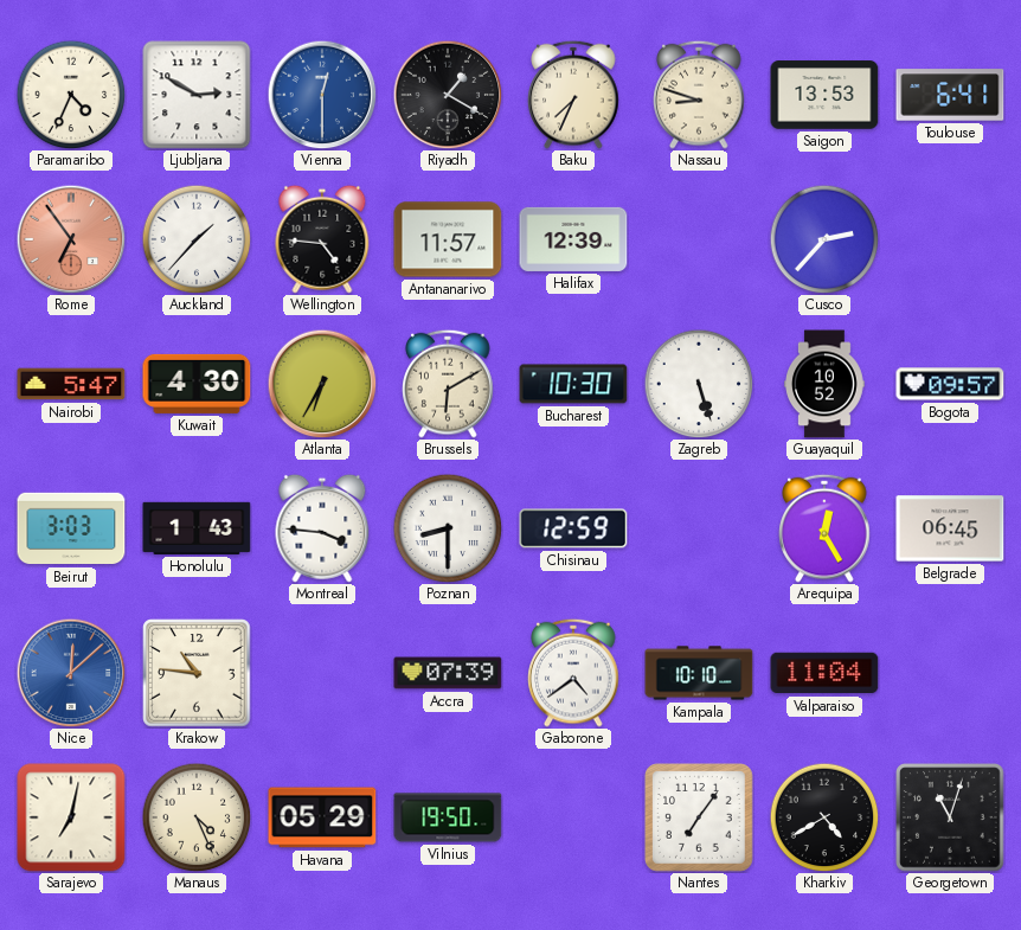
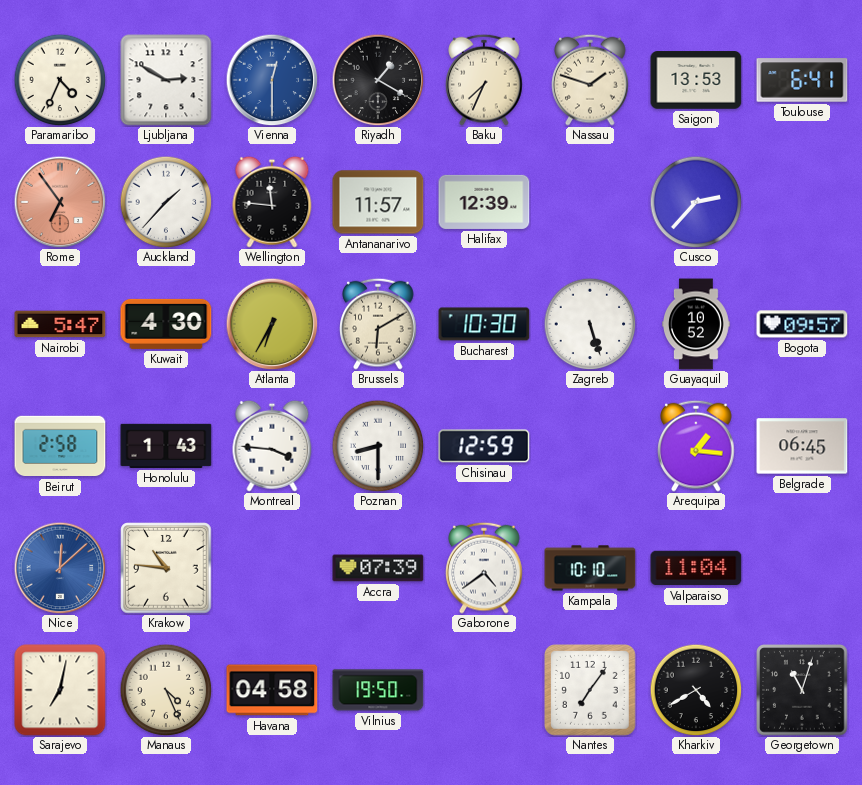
Nassau: 8:48 -> 1:48 (590, 80)
Wellington: 4:46 -> 11:46 (272, 202)
Beirut: 3:03 -> 2:58 (60, 446)
Arequipa: 12:25 -> 1:16 (696, 446)
Havana: 05:29 -> 04:58 (272, 690)
